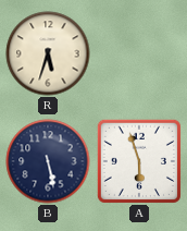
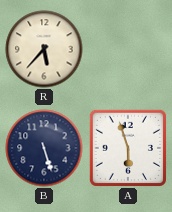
R: 5:33 -> 5:37 (44, 49)
B: 5:28 -> 5:27 (44, 148)
